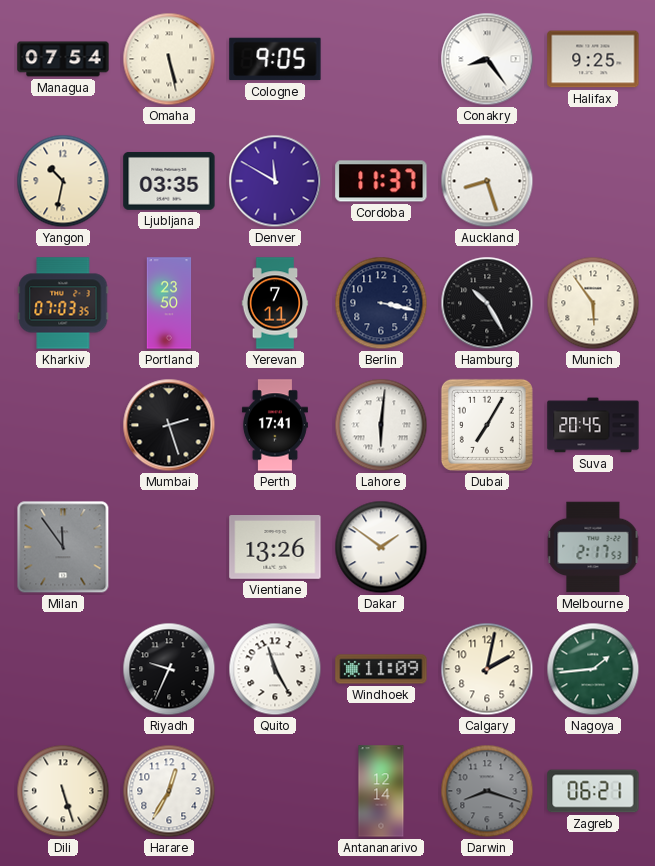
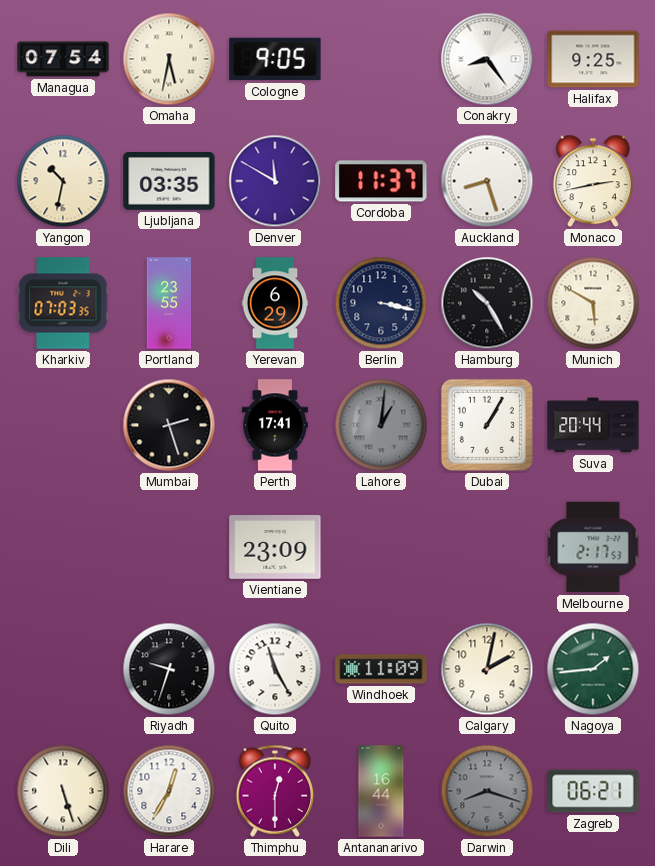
Omaha: 5:28 -> 5:32 (169, 59)
Monaco: none -> 2:43 (594, 181)
Portland: 23:50 -> 23:55 (169, 303)
Yerevan: 7:11 -> 6:29 (275, 303)
Munich: 5:54 -> 5:50 (593, 303)
Lahore: 6:01 -> 1:01 (381, 425)
Lahore dial: white -> grey (381, 425)
Dubai: 7:05 -> 1:05 (487, 425)
Suva: 20:45 -> 20:44 (593, 425)
Milan: 11:54 -> none (63, 547)
Vientiane: 13:26 -> 23:09 (275, 548)
Dakar: 1:51 -> none (381, 547)
Riyadh: 9:34 -> 9:33 (169, 669)
Thimphu: none -> 12:30 (275, 791)
Antananarivo: 12:14 -> 16:44 (381, 791)
